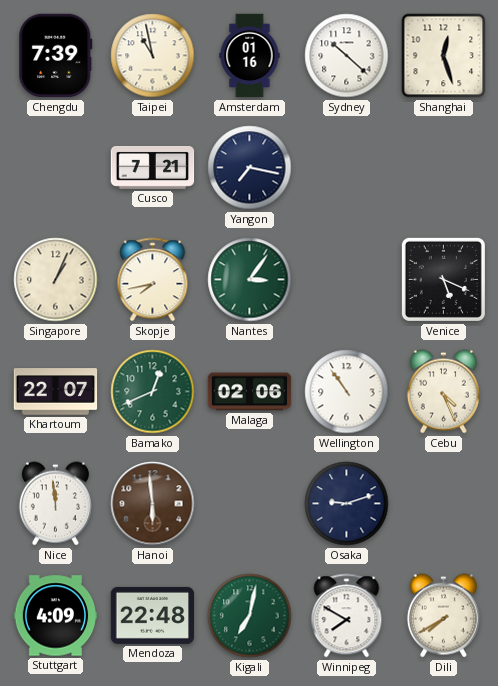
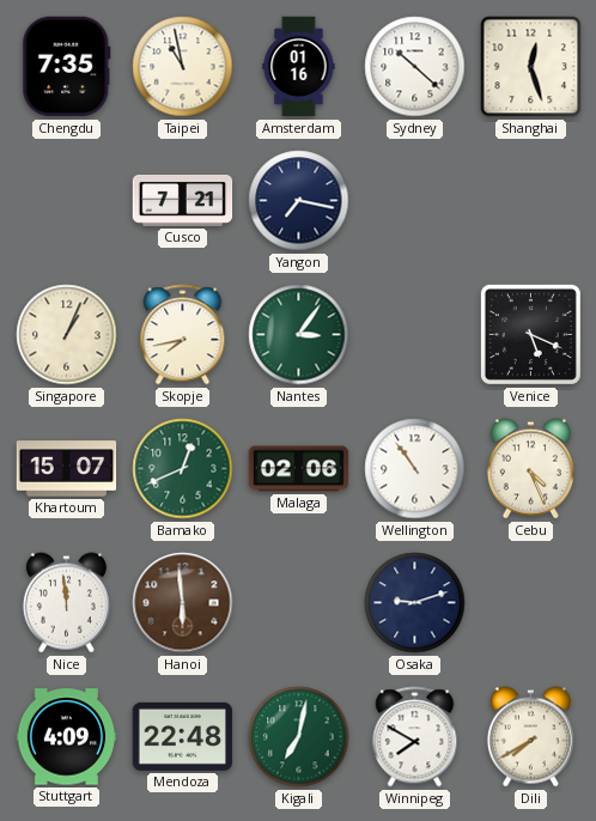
Chengdu: 7:39 -> 7:35 (67, 67)
Khartoum: 22:07 -> 15:07 (67, 469)
